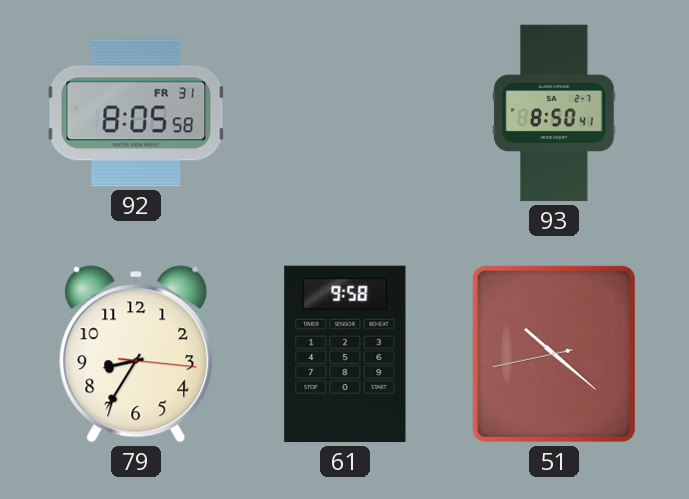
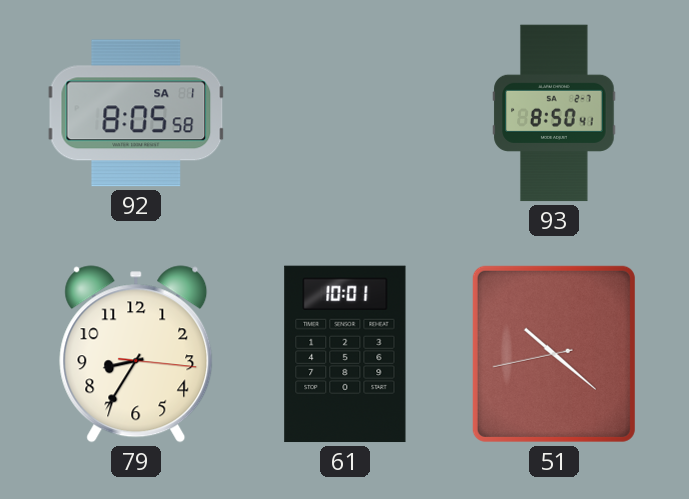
92 date: FR 31 -> SA 1 (136, 113)
61: 9:58 -> 10:01 (345, 354)
